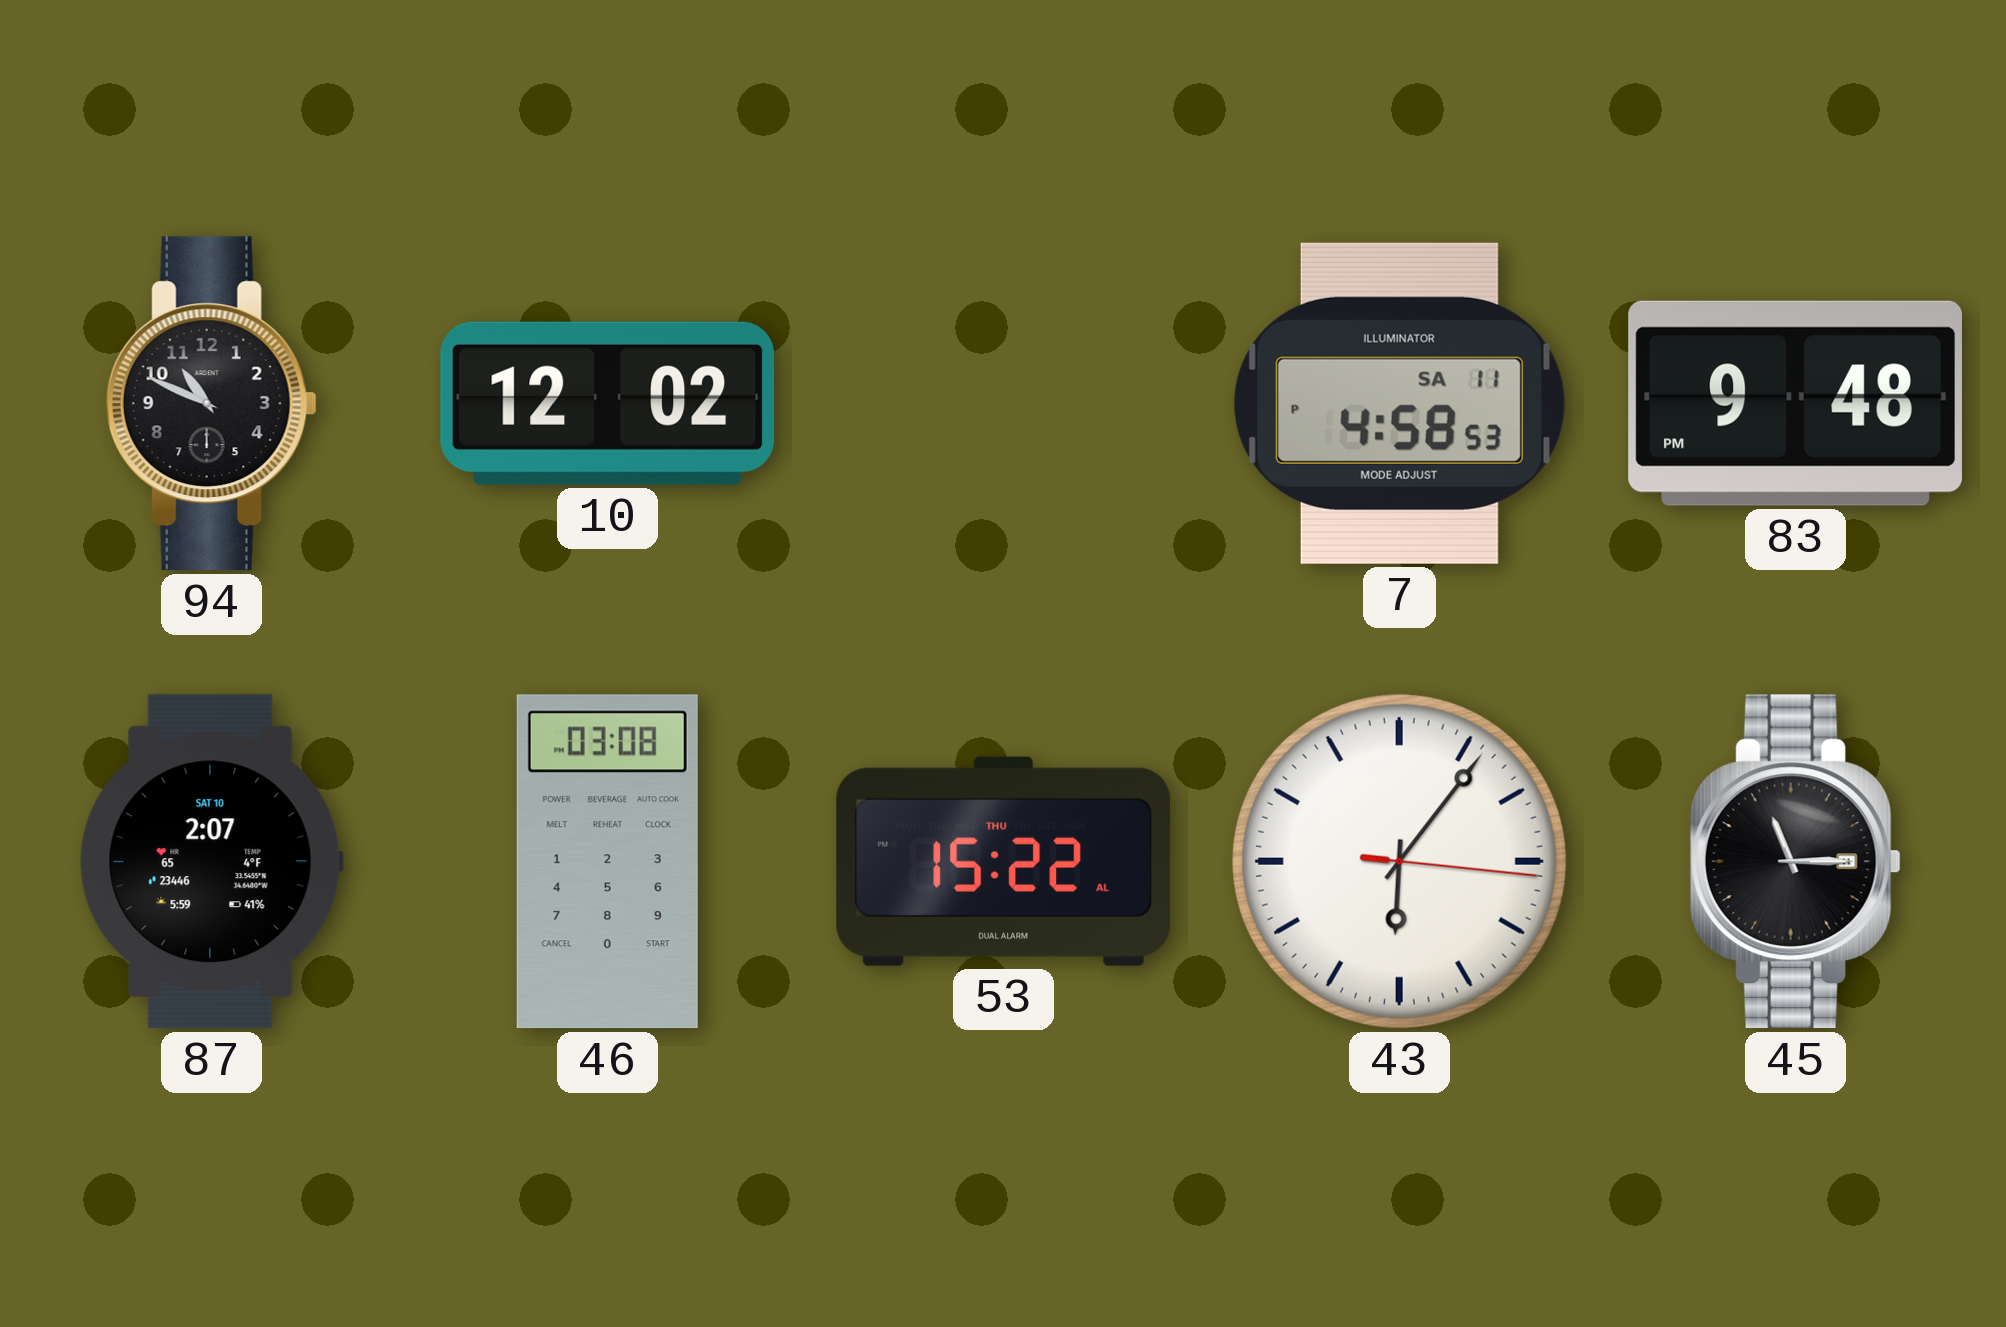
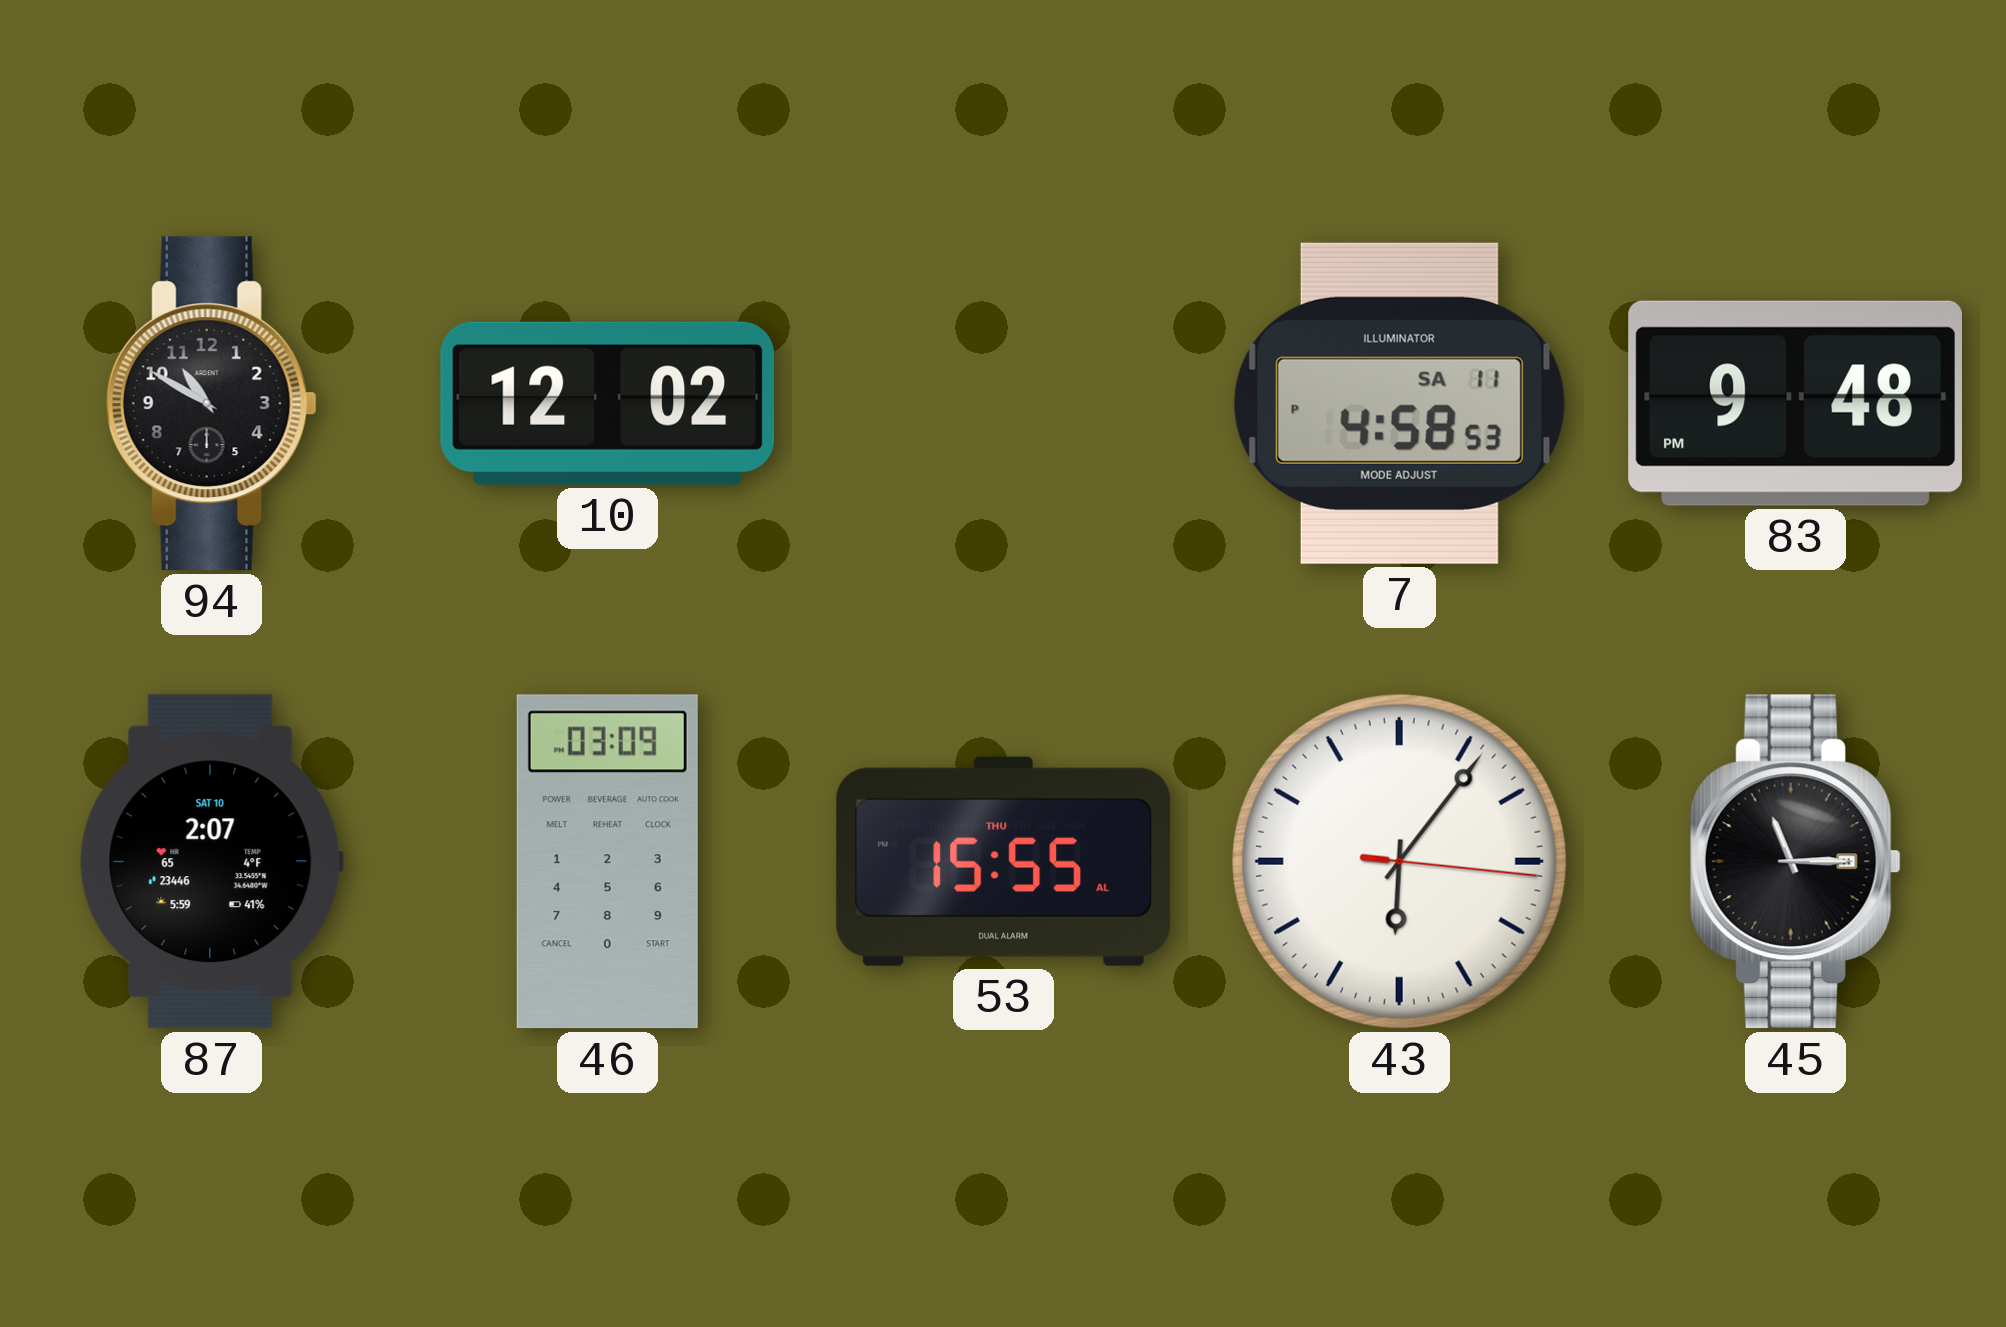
94: 10:49 -> 10:50 (211, 404)
46: 03:08 -> 03:09 (607, 862)
53: 15:22 -> 15:55 (1003, 861)
